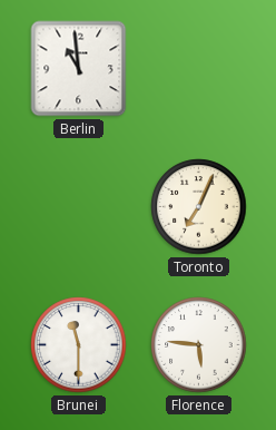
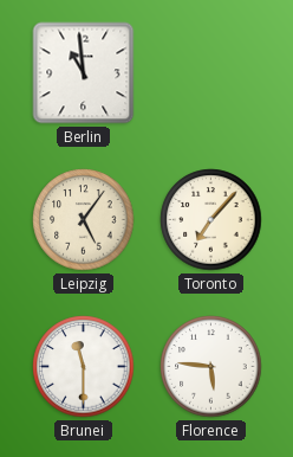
Leipzig: none -> 5:06 (84, 220)
Toronto: 7:04 -> 7:07 (211, 220)
